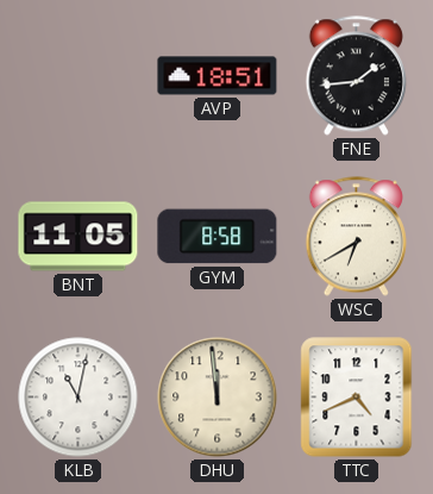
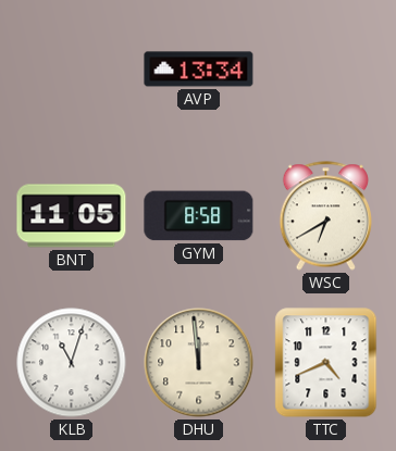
AVP: 18:51 -> 13:34 (199, 70)
FNE: 1:44 -> none (356, 76)
KLB: 11:02 -> 11:03 (72, 363)
